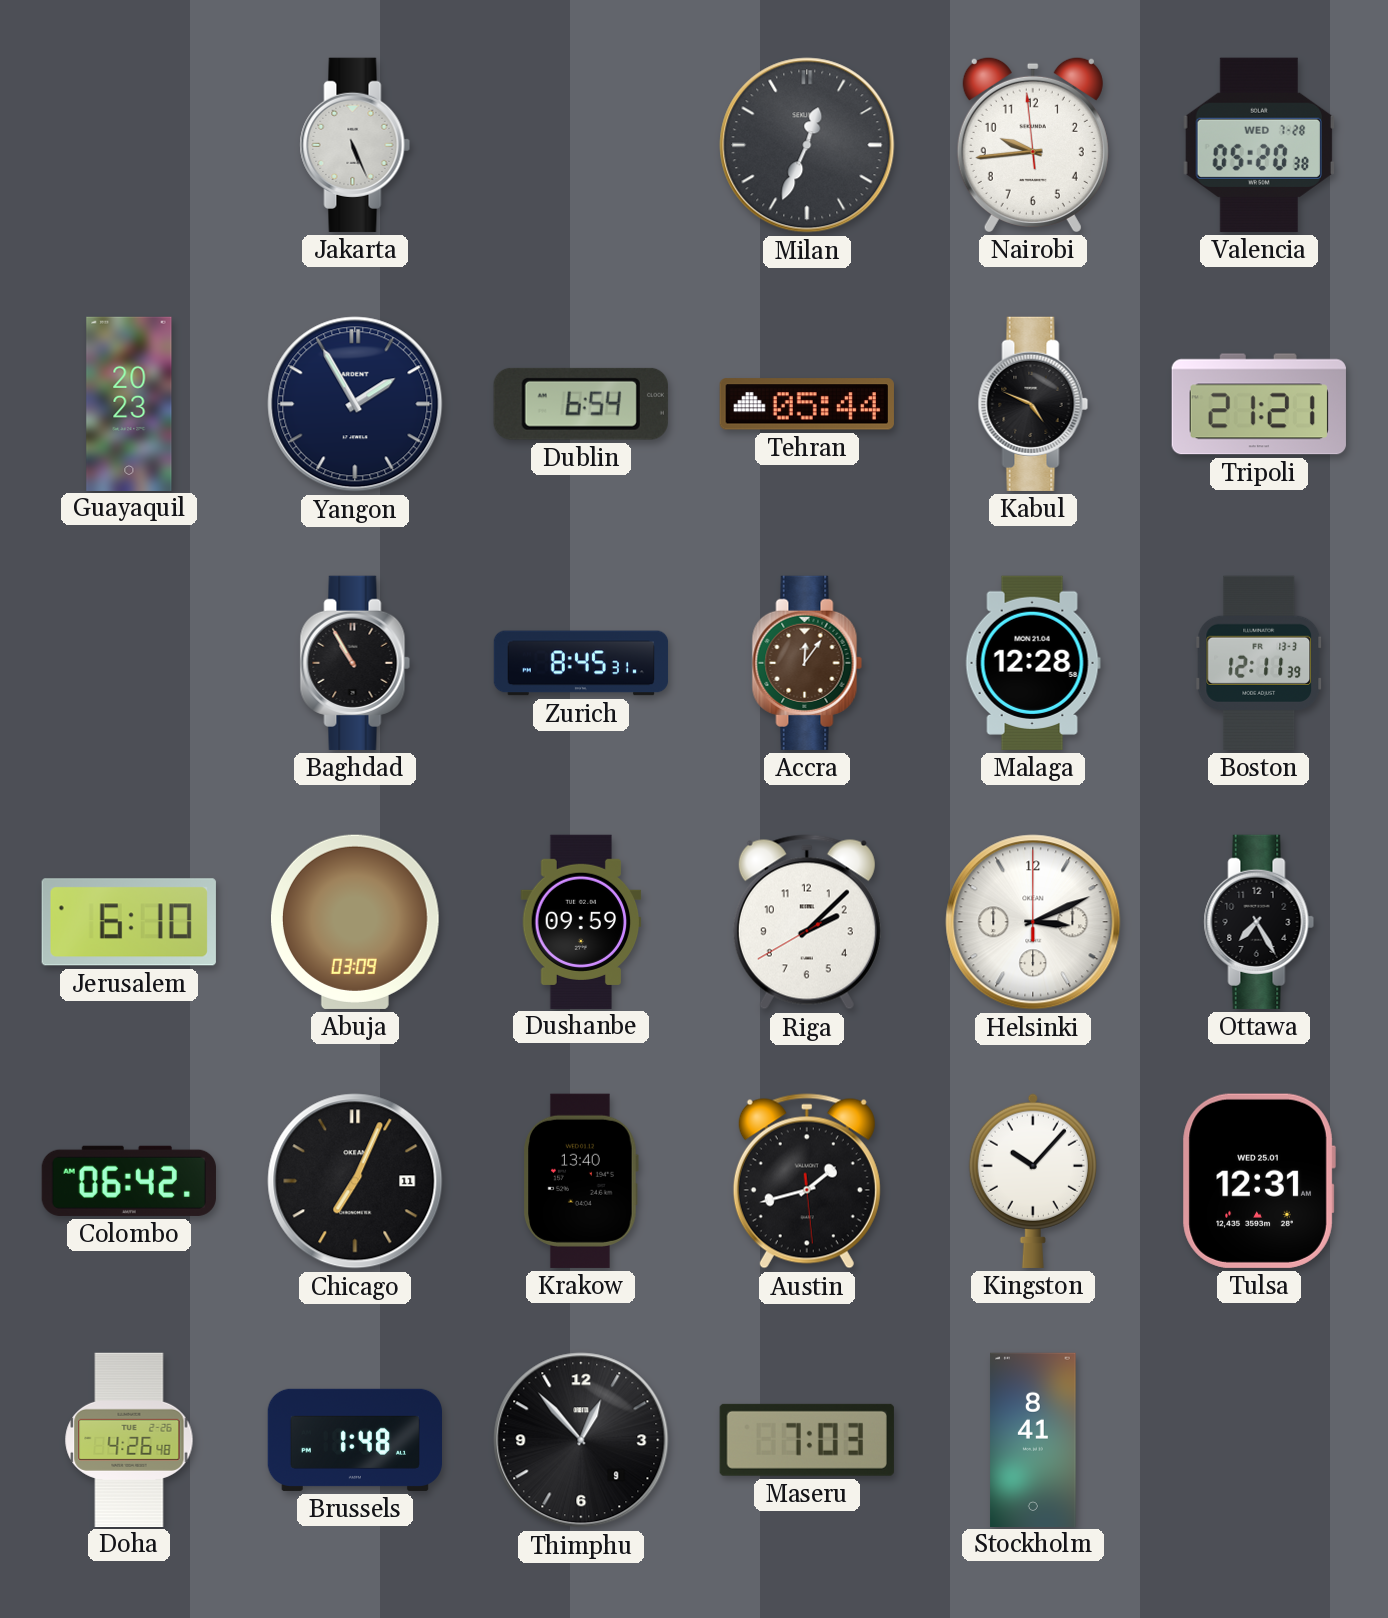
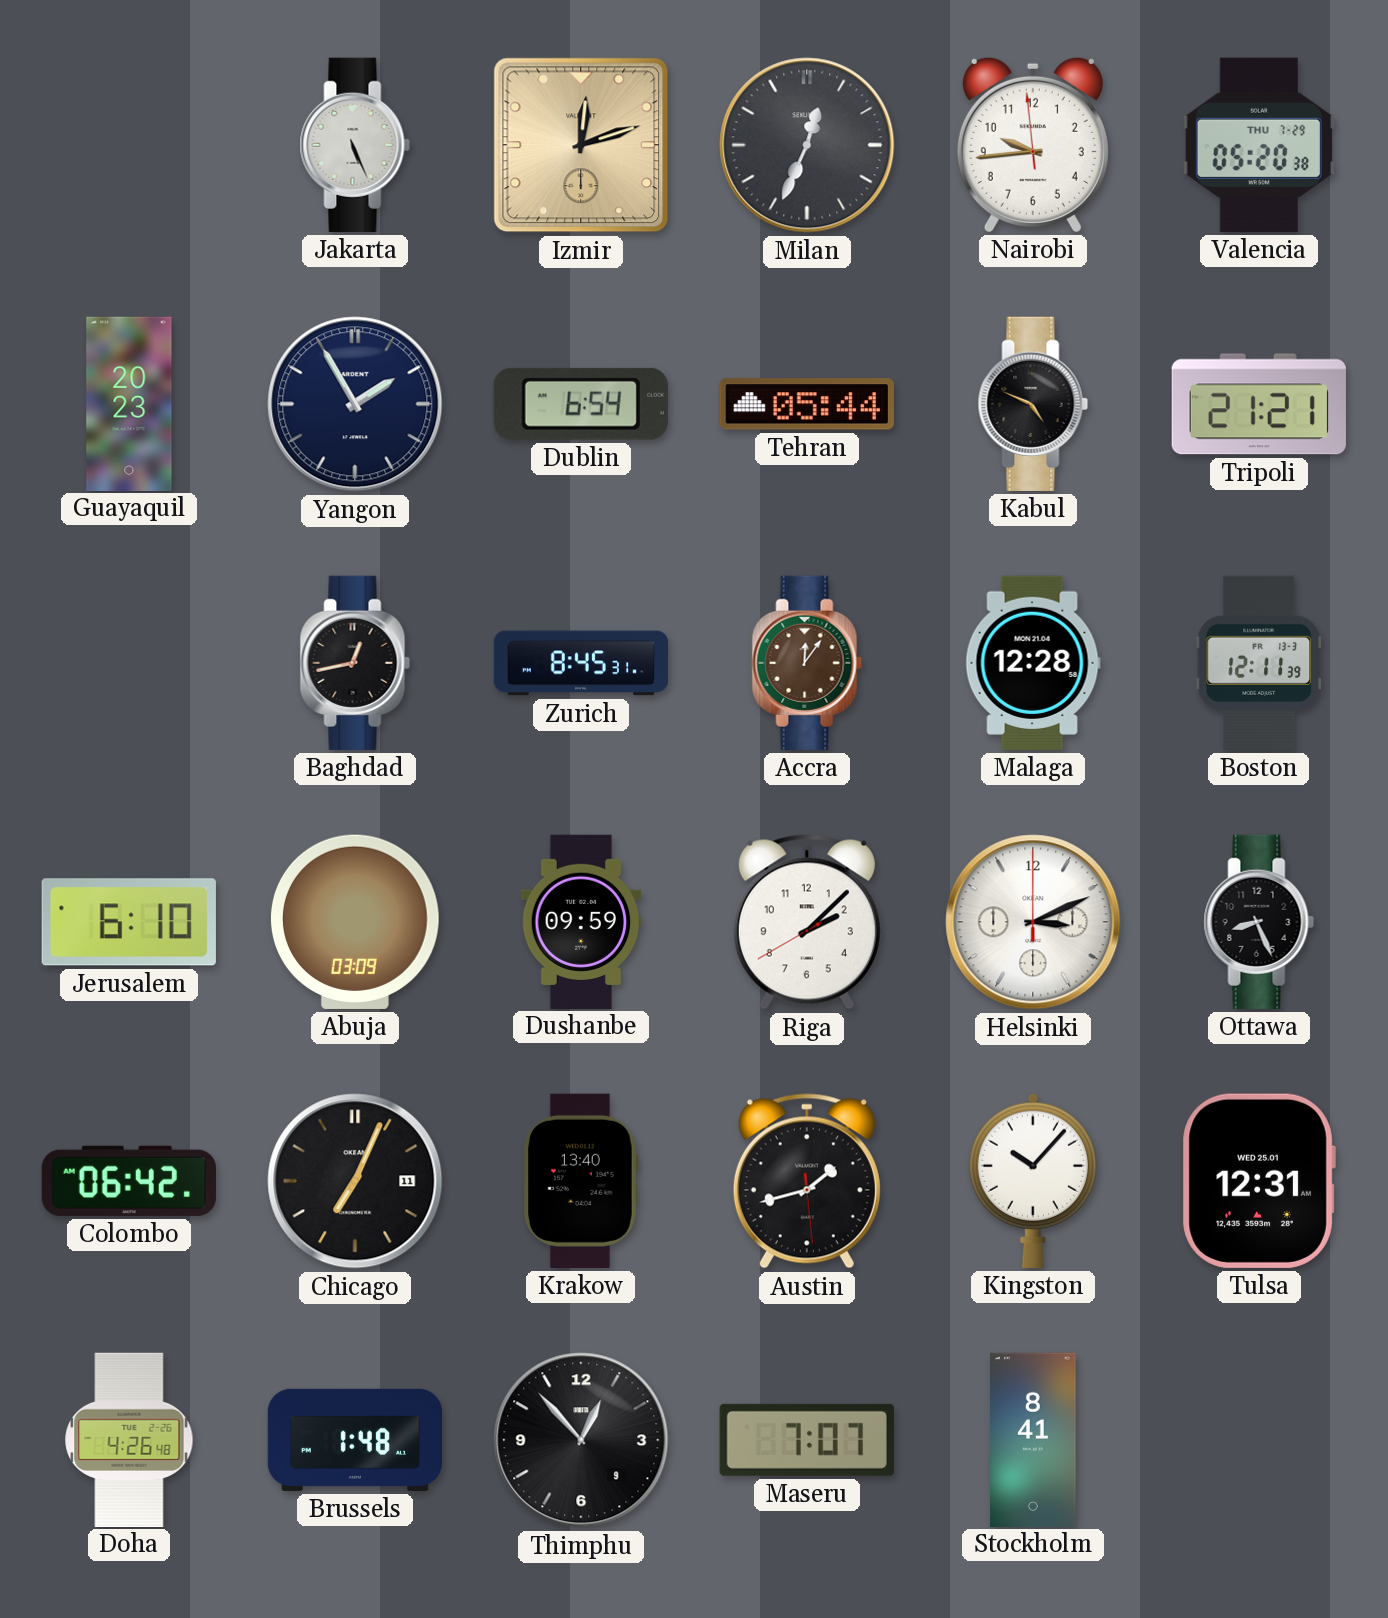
Izmir: none -> 12:12 (581, 145)
Valencia date: WED 7-28 -> THU 7-29 (1259, 145)
Baghdad: 10:55 -> 12:43 (355, 663)
Ottawa: 7:25 -> 8:26 (1259, 922)
Maseru: 7:03 -> 7:07 (807, 1440)
